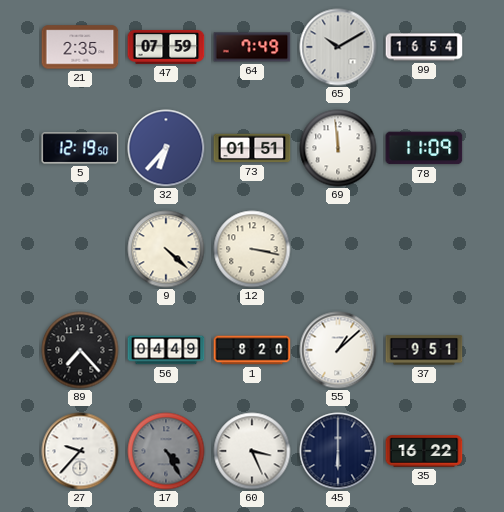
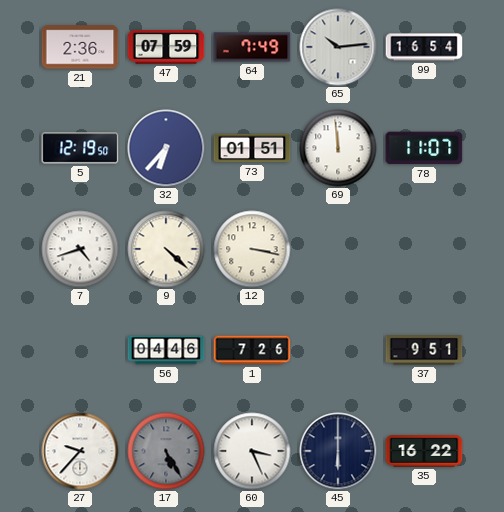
21: 2:35 -> 2:36 (80, 47)
65: 10:10 -> 10:14 (338, 47)
78: 11:09 -> 11:07 (424, 148)
7: none -> 4:42 (80, 249)
89: 7:23 -> none (80, 350)
56: 04:49 -> 04:46 (166, 350)
1: 8:20 -> 7:26 (252, 350)
55: 1:08 -> none (338, 350)
17: 4:25 -> 5:25 (166, 451)
